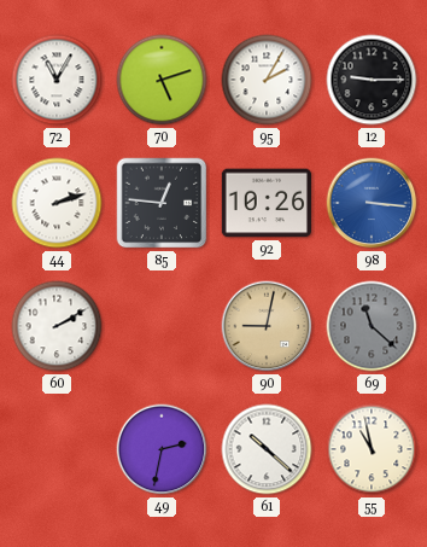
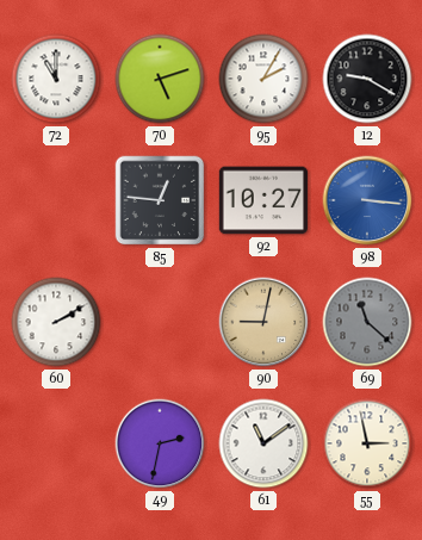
72: 11:05 -> 11:00 (56, 79)
12: 9:15 -> 9:20 (367, 79)
44: 2:12 -> none (57, 203)
92: 10:26 -> 10:27 (263, 200)
61: 10:22 -> 11:09 (263, 443)
55: 10:58 -> 2:58 (367, 443)
